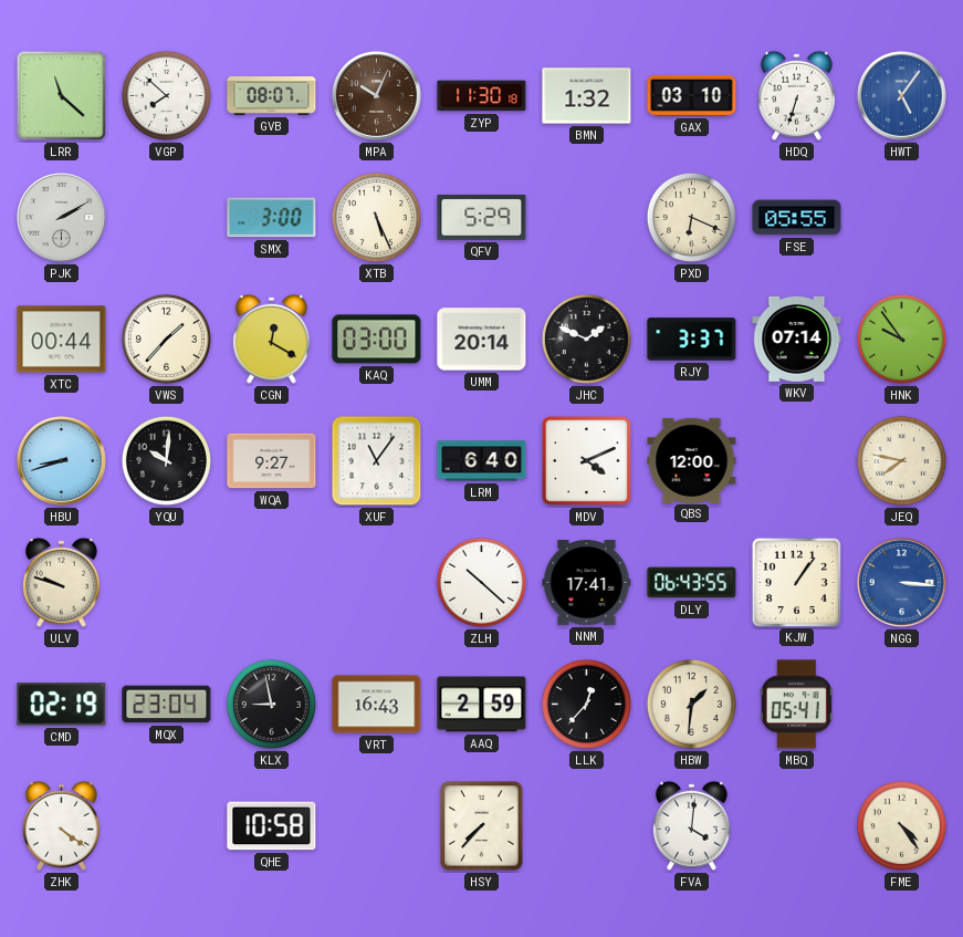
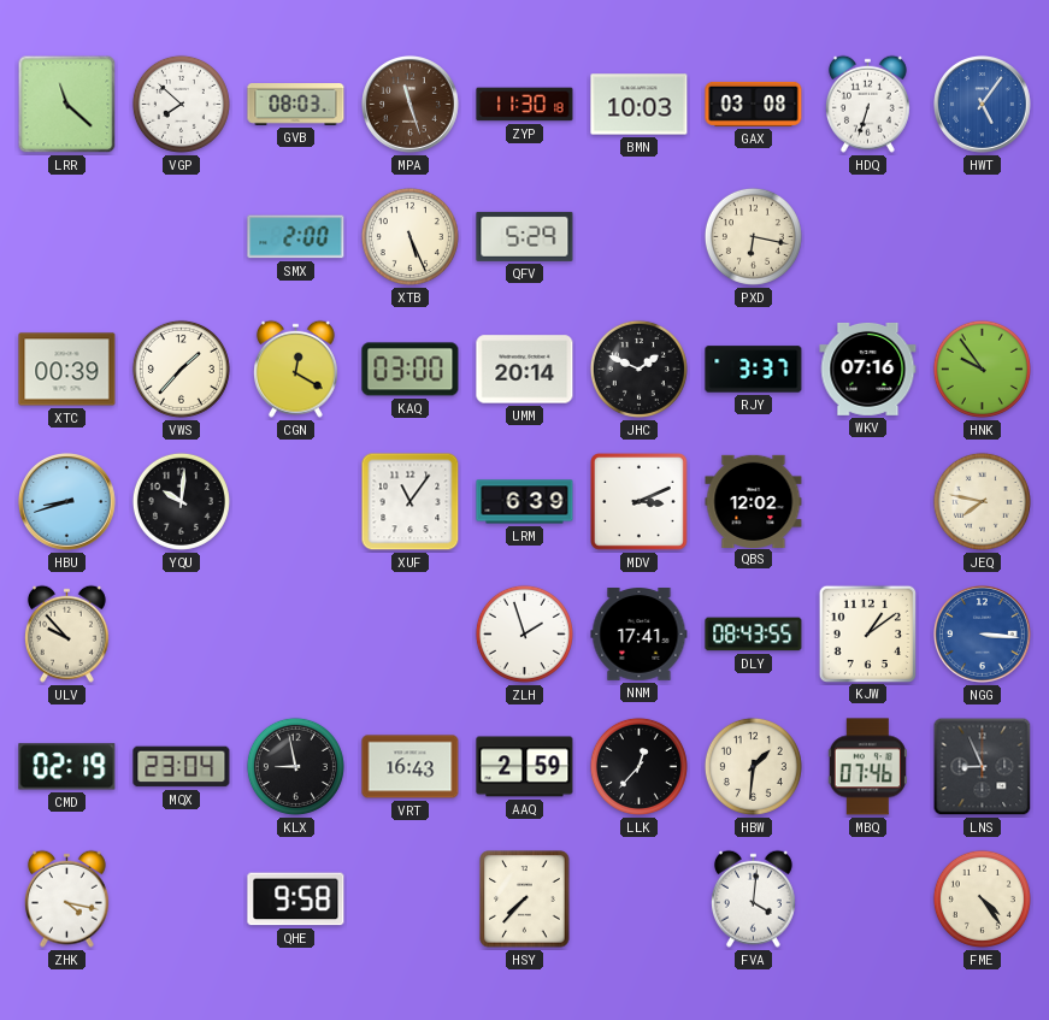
GVB: 08:07 -> 08:03 (296, 105)
MPA: 10:04 -> 11:27 (411, 105)
BMN: 1:32 -> 10:03 (640, 105)
GAX: 03:10 -> 03:08 (754, 104)
PJK: 2:10 -> none (62, 218)
SMX: 3:00 -> 2:00 (296, 237)
PXD: 6:19 -> 6:17 (753, 236)
FSE: 05:55 -> none (797, 218)
XTC: 00:44 -> 00:39 (67, 370)
WKV: 07:14 -> 07:16 (868, 369)
WQA: 9:27 -> none (272, 461)
LRM: 6:40 -> 6:39 (525, 502)
MDV: 4:11 -> 3:11 (640, 502)
QBS: 12:00 -> 12:02 (754, 501)
ULV: 9:48 -> 9:53 (66, 633)
ZLH: 10:22 -> 1:57 (524, 633)
DLY: 06:43 -> 08:43 (754, 635)
KJW: 1:06 -> 1:09 (867, 633)
MBQ: 05:41 -> 07:46 (867, 767)
LNS: none -> 8:56 (983, 767)
ZHK: 4:21 -> 4:17 (66, 898)
QHE: 10:58 -> 9:58 (296, 900)
